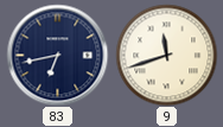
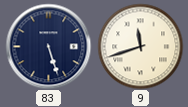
83: 6:43 -> 5:27 (48, 46)
